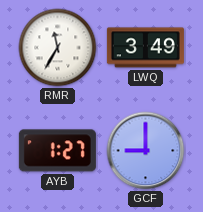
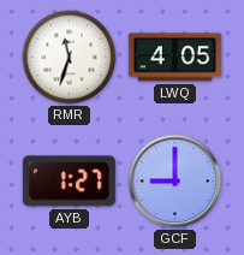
RMR: 11:35 -> 11:33 (70, 58)
LWQ: 3:49 -> 4:05 (174, 58)
